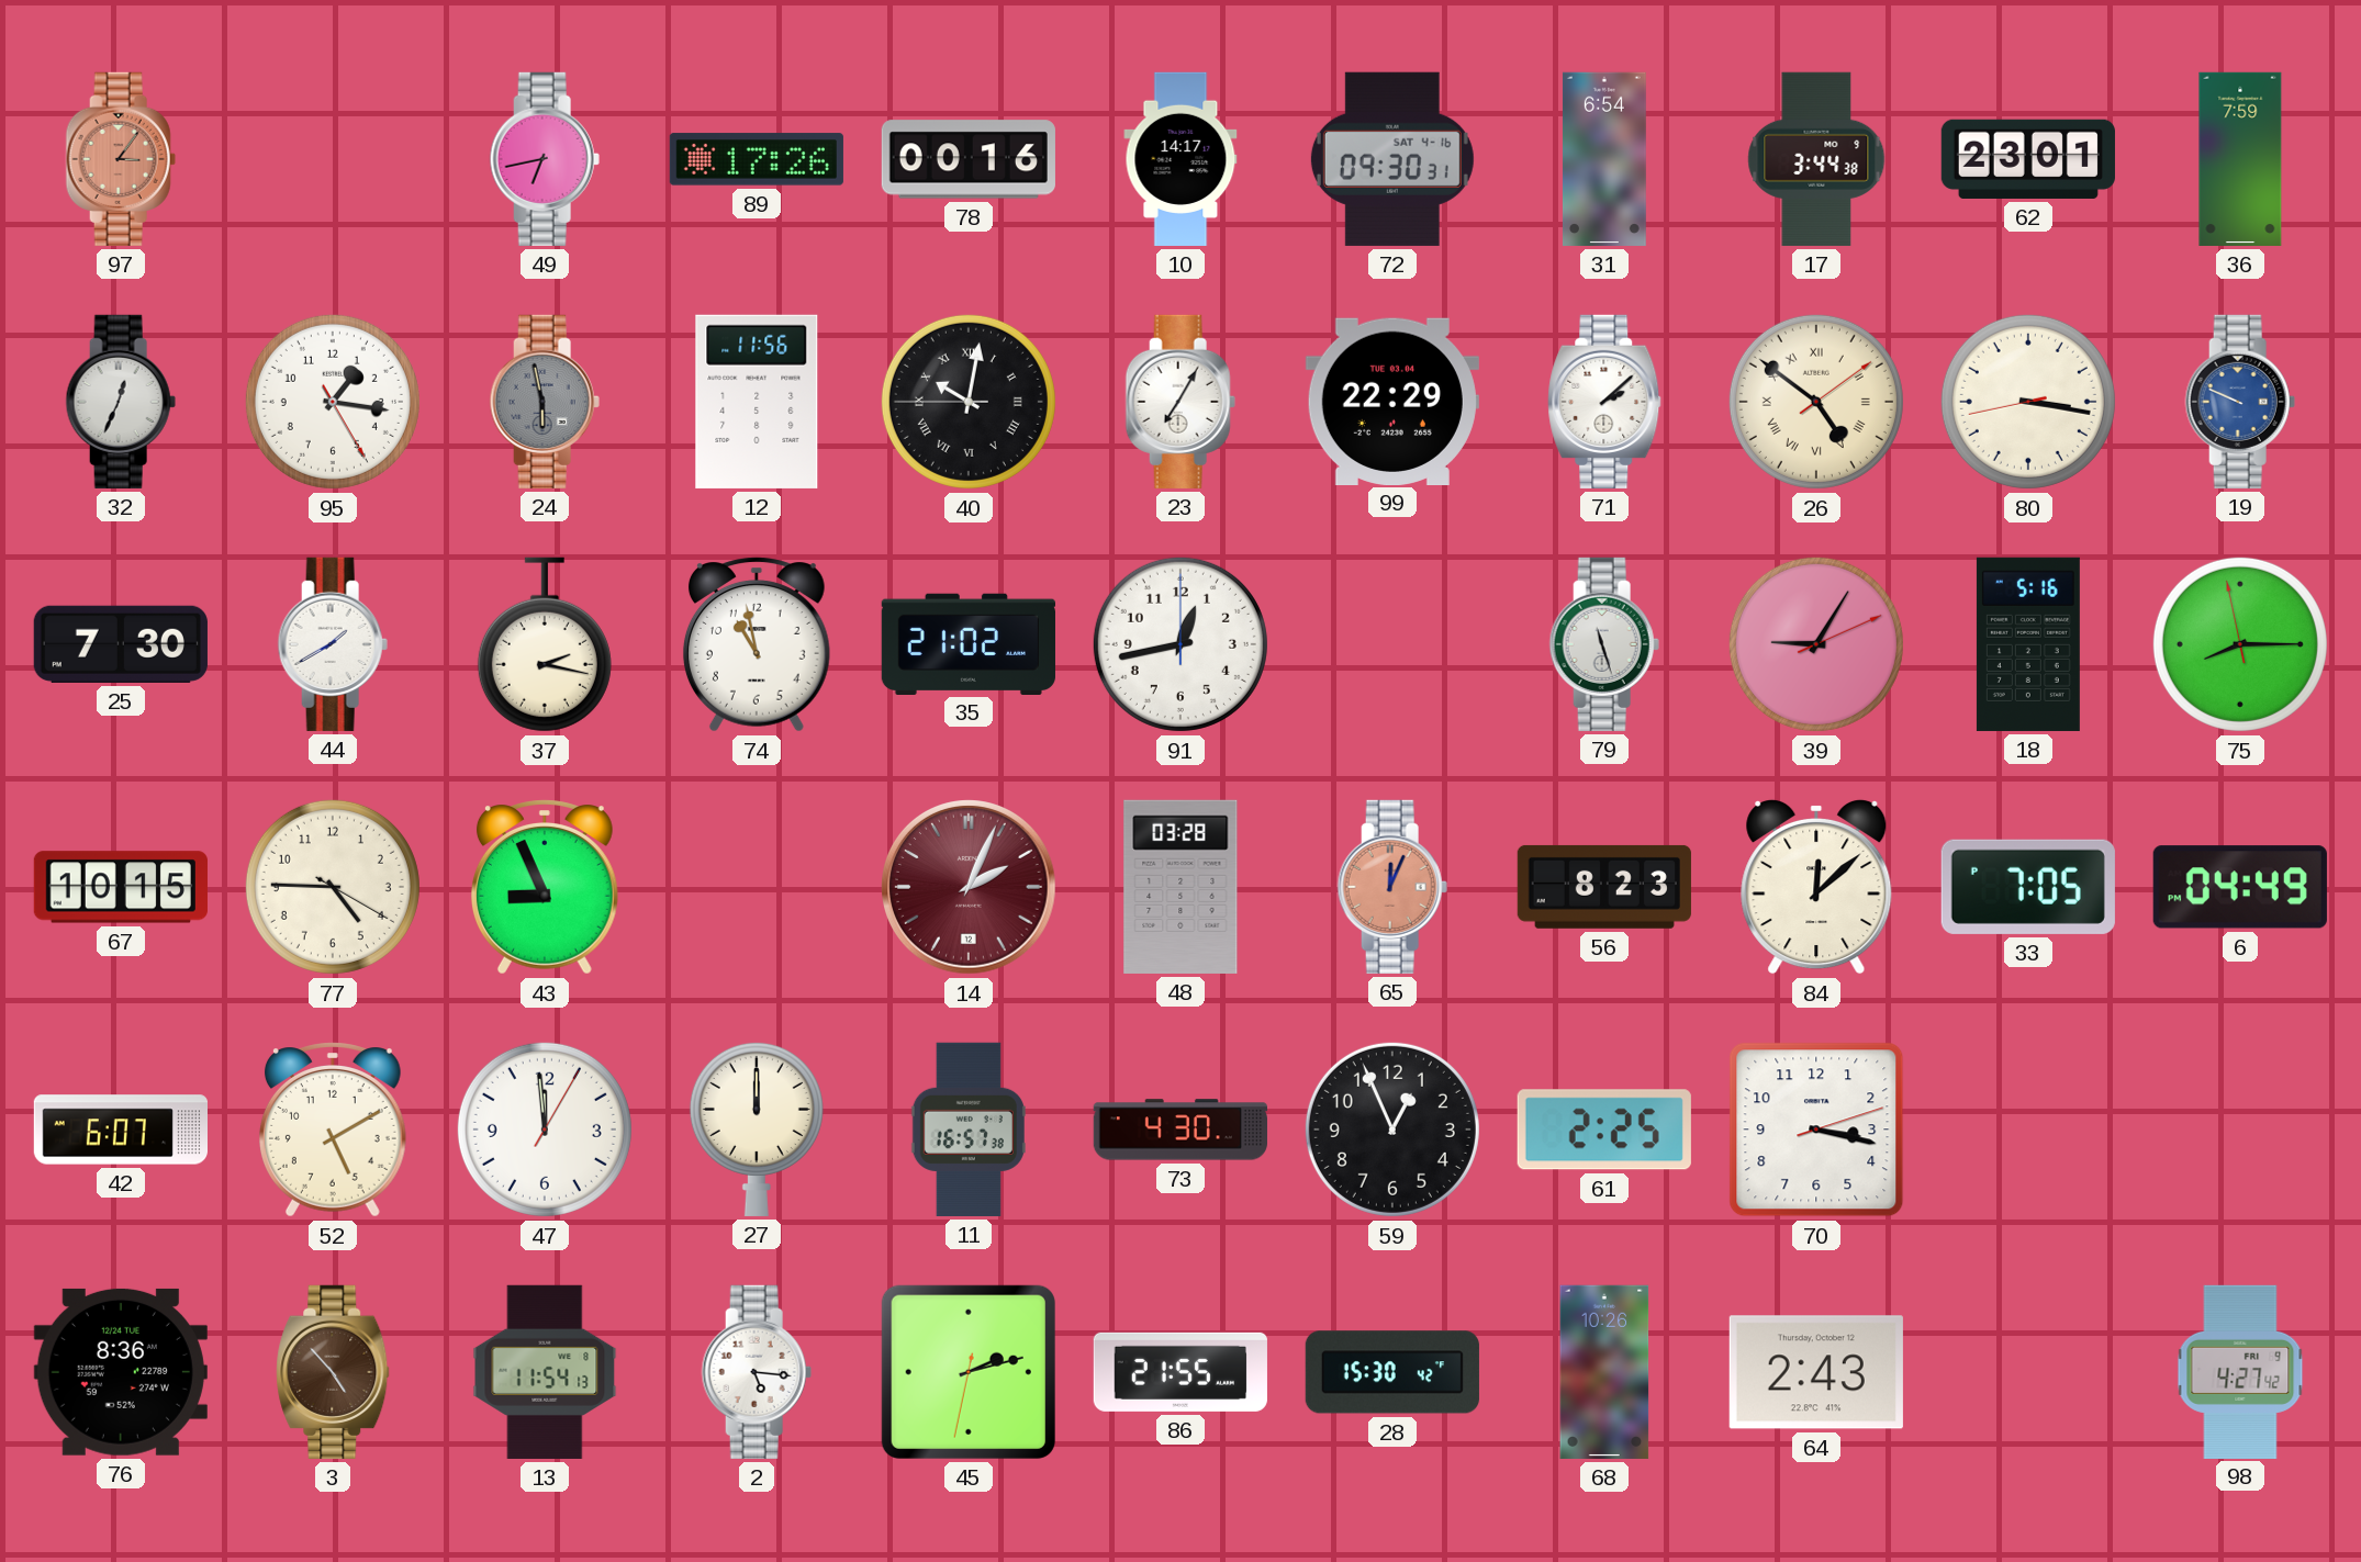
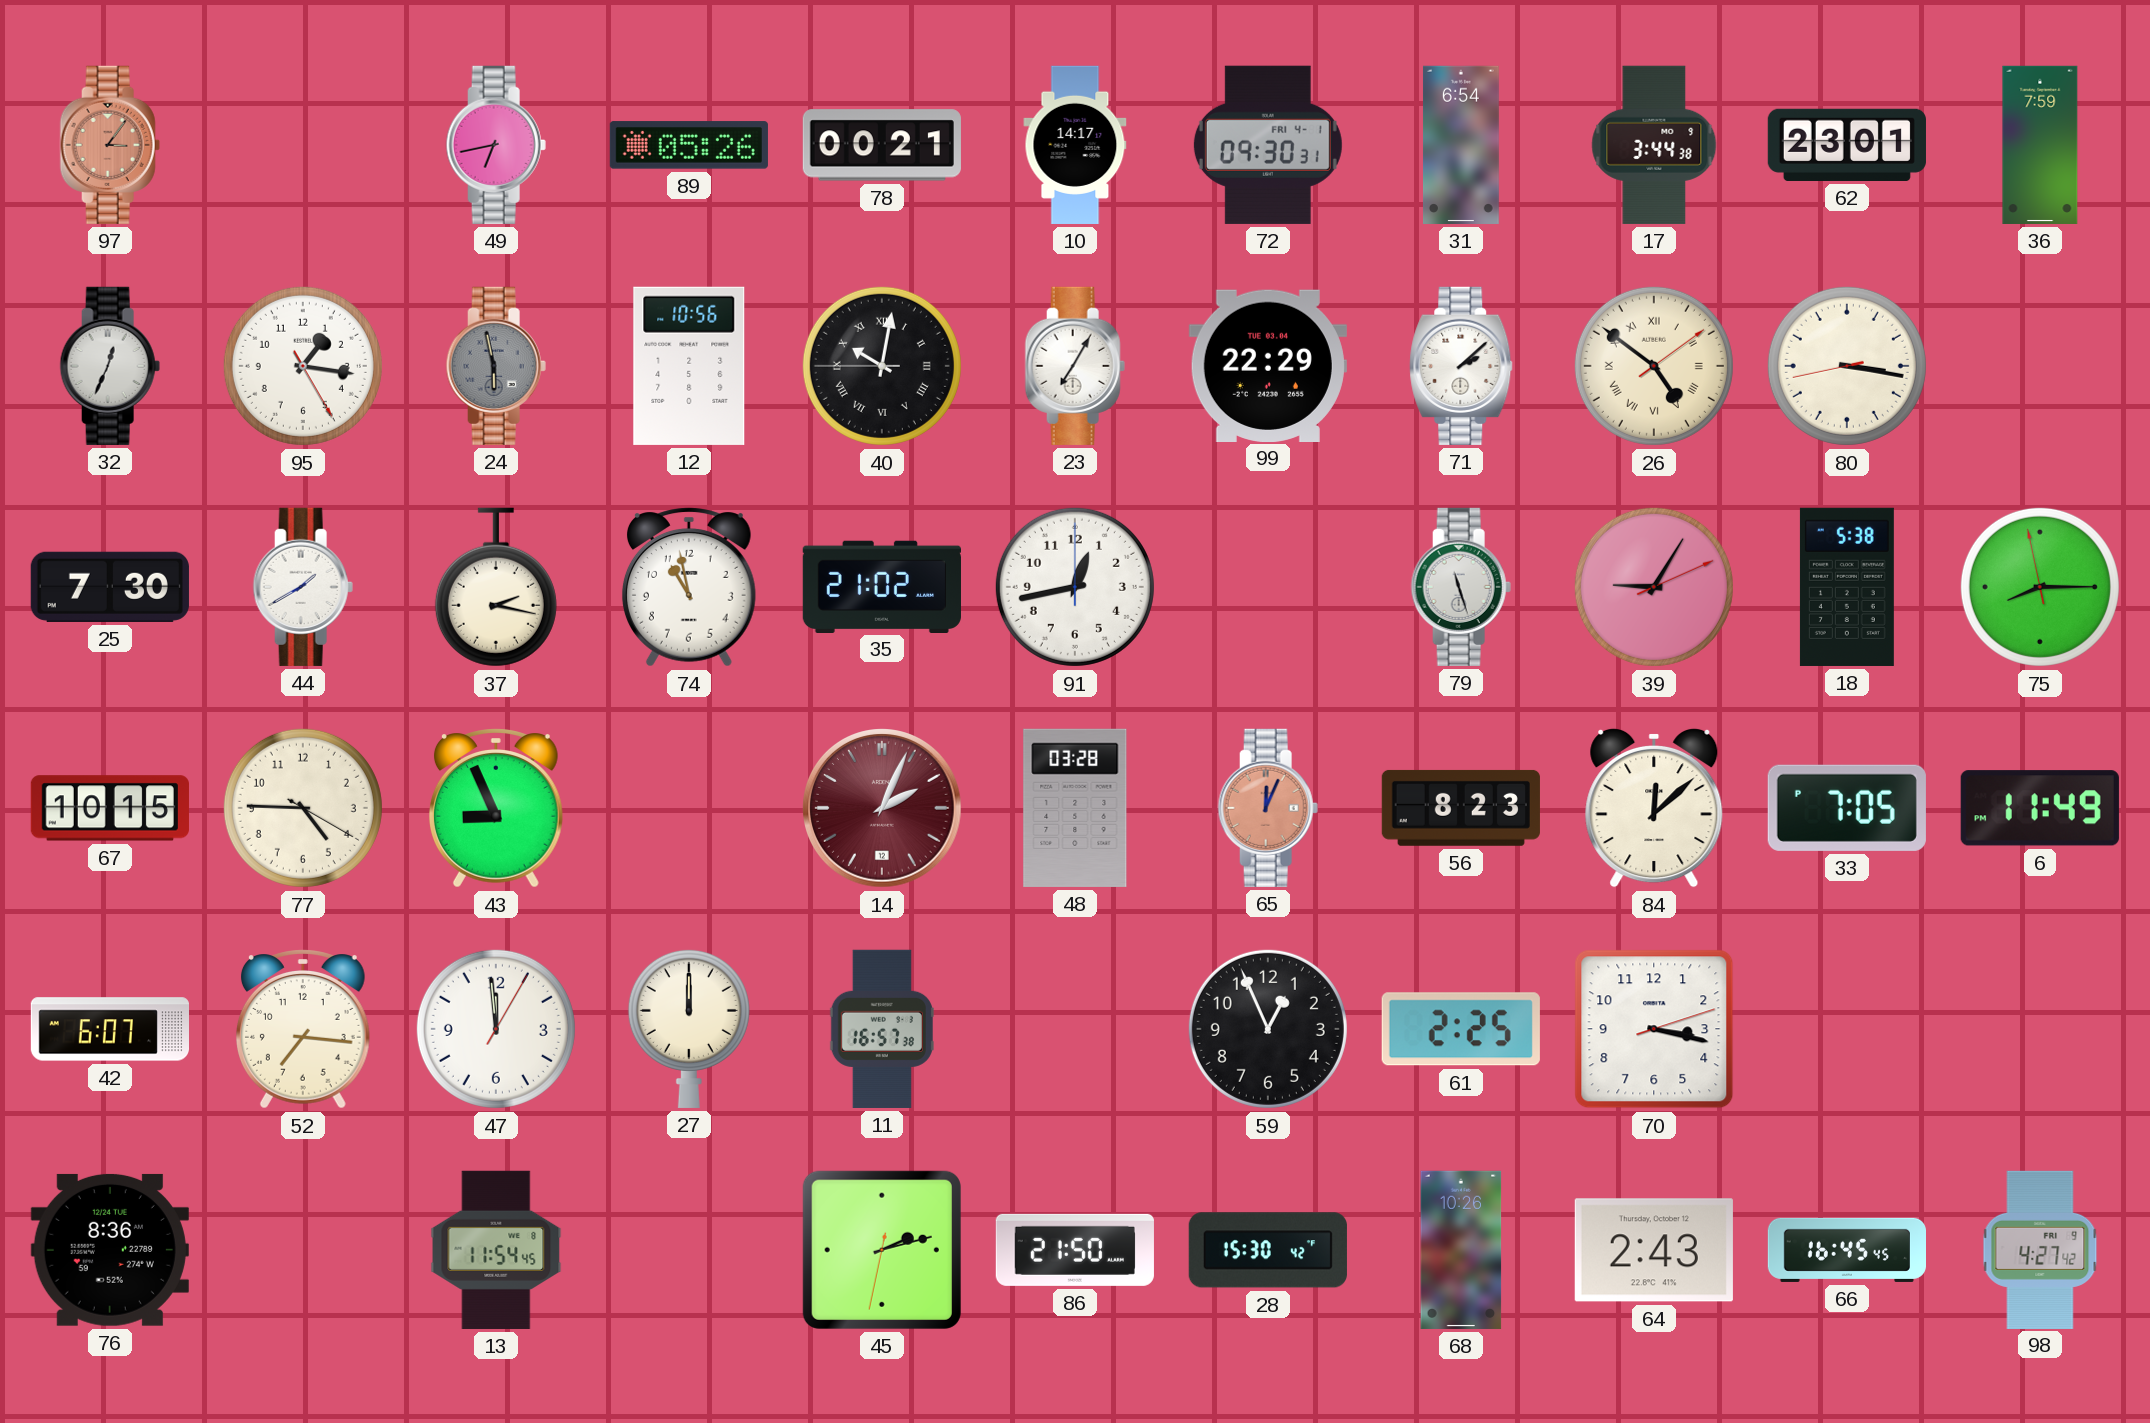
89: 17:26 -> 05:26 (689, 145)
78: 00:16 -> 00:21 (882, 145)
72 date: SAT 4-16 -> FRI 4-1 (1268, 145)
12: 11:56 -> 10:56 (689, 366)
19: 9:49 -> none (2240, 402)
18: 5:16 -> 5:38 (1847, 587)
6: 04:49 -> 11:49 (2040, 808)
52: 5:10 -> 7:16 (303, 1029)
73: 4:30 -> none (1180, 1130)
3: 4:53 -> none (333, 1372)
13: 11:54:13 -> 11:54:45 (496, 1250)
2: 5:16 -> none (757, 1372)
86: 21:55 -> 21:50 (1075, 1250)
66: none -> 16:45 (1846, 1250)
